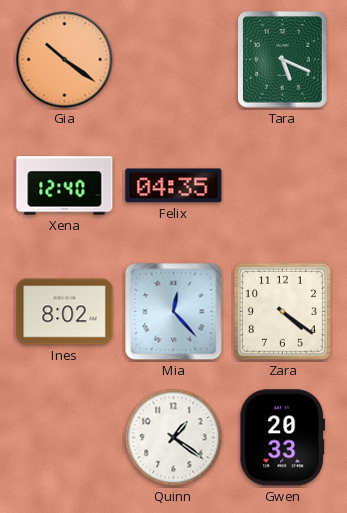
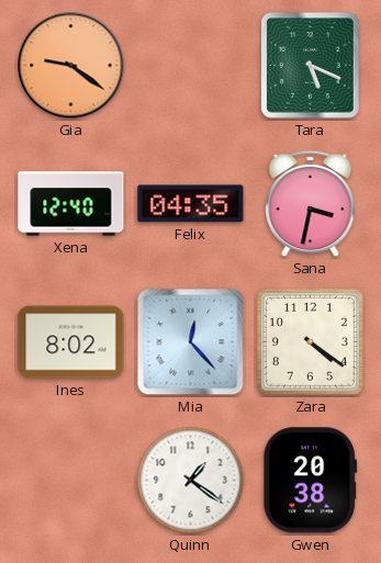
Gia: 10:21 -> 9:21 (71, 66)
Sana: none -> 3:32 (311, 204)
Gwen: 20:33 -> 20:38 (311, 481)
